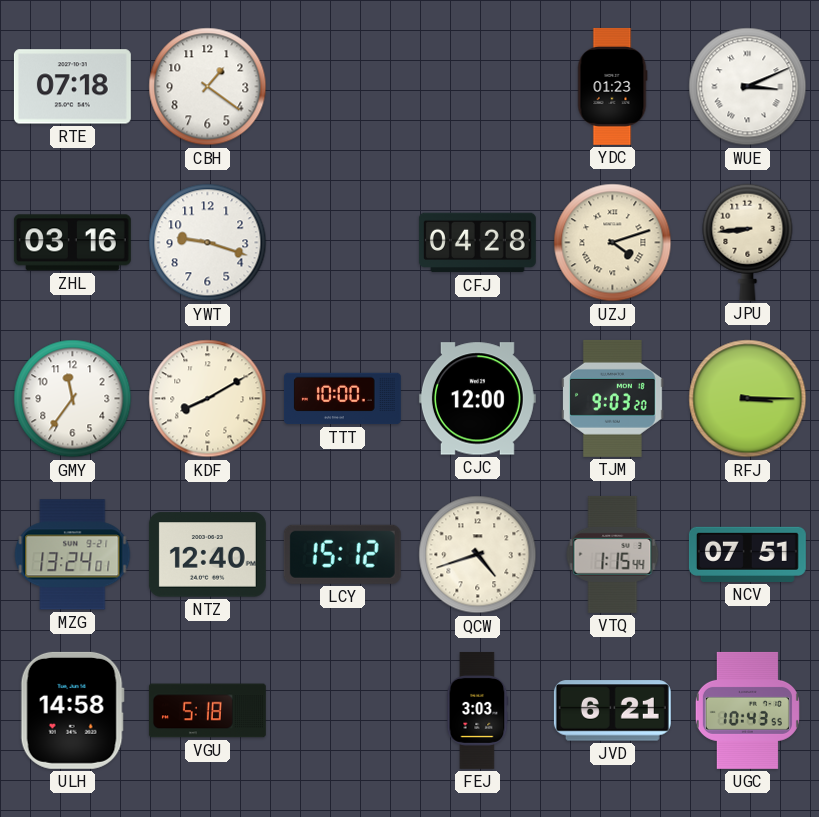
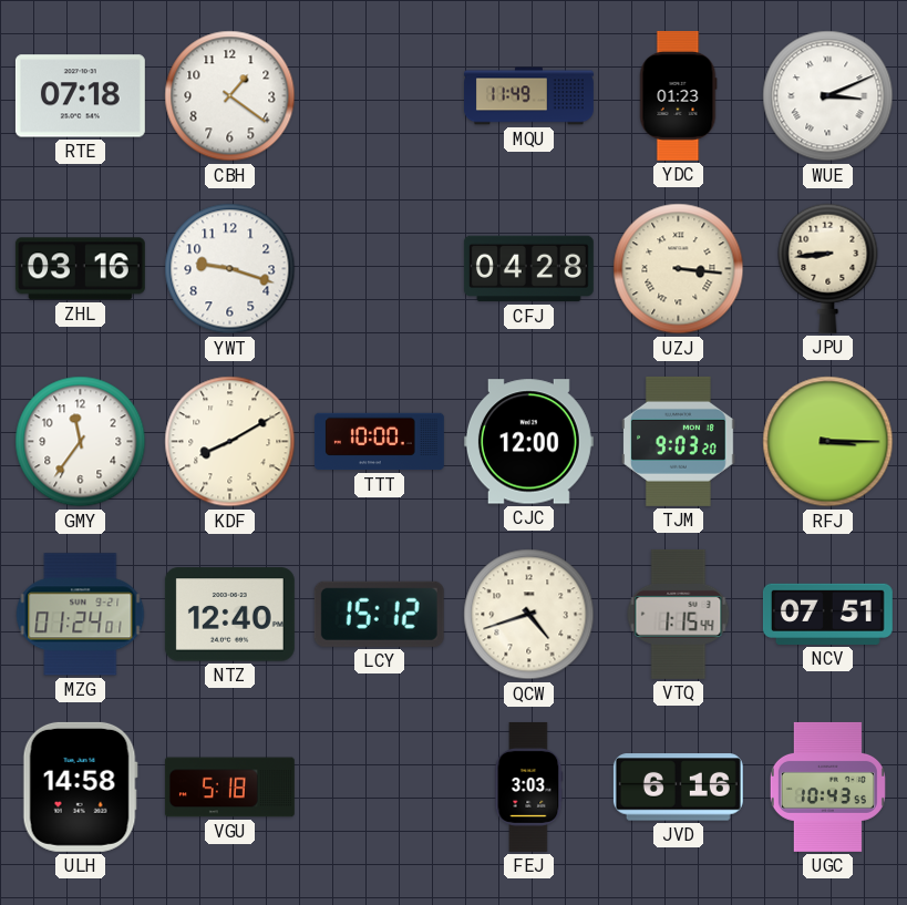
MQU: none -> 11:49 (529, 96)
UZJ: 4:12 -> 3:16 (679, 269)
MZG: 13:24 -> 01:24 (81, 615)
JVD: 6:21 -> 6:16 (678, 788)
